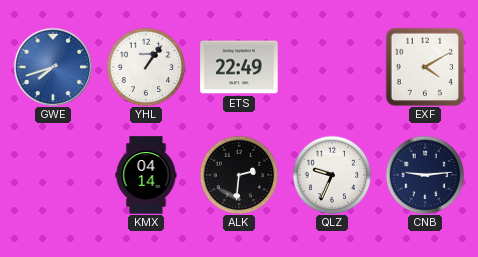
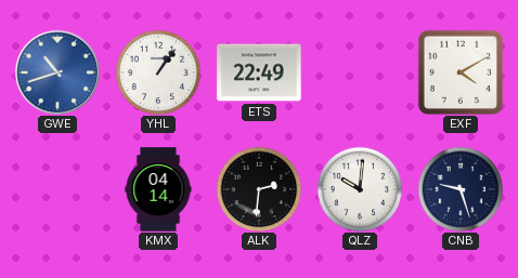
GWE: 7:42 -> 10:42 (56, 71)
QLZ: 9:34 -> 10:01 (360, 189)
CNB: 9:14 -> 9:27 (461, 189)
